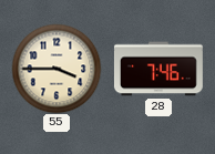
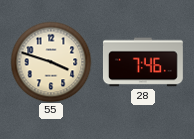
55: 3:45 -> 3:48 (51, 62)
